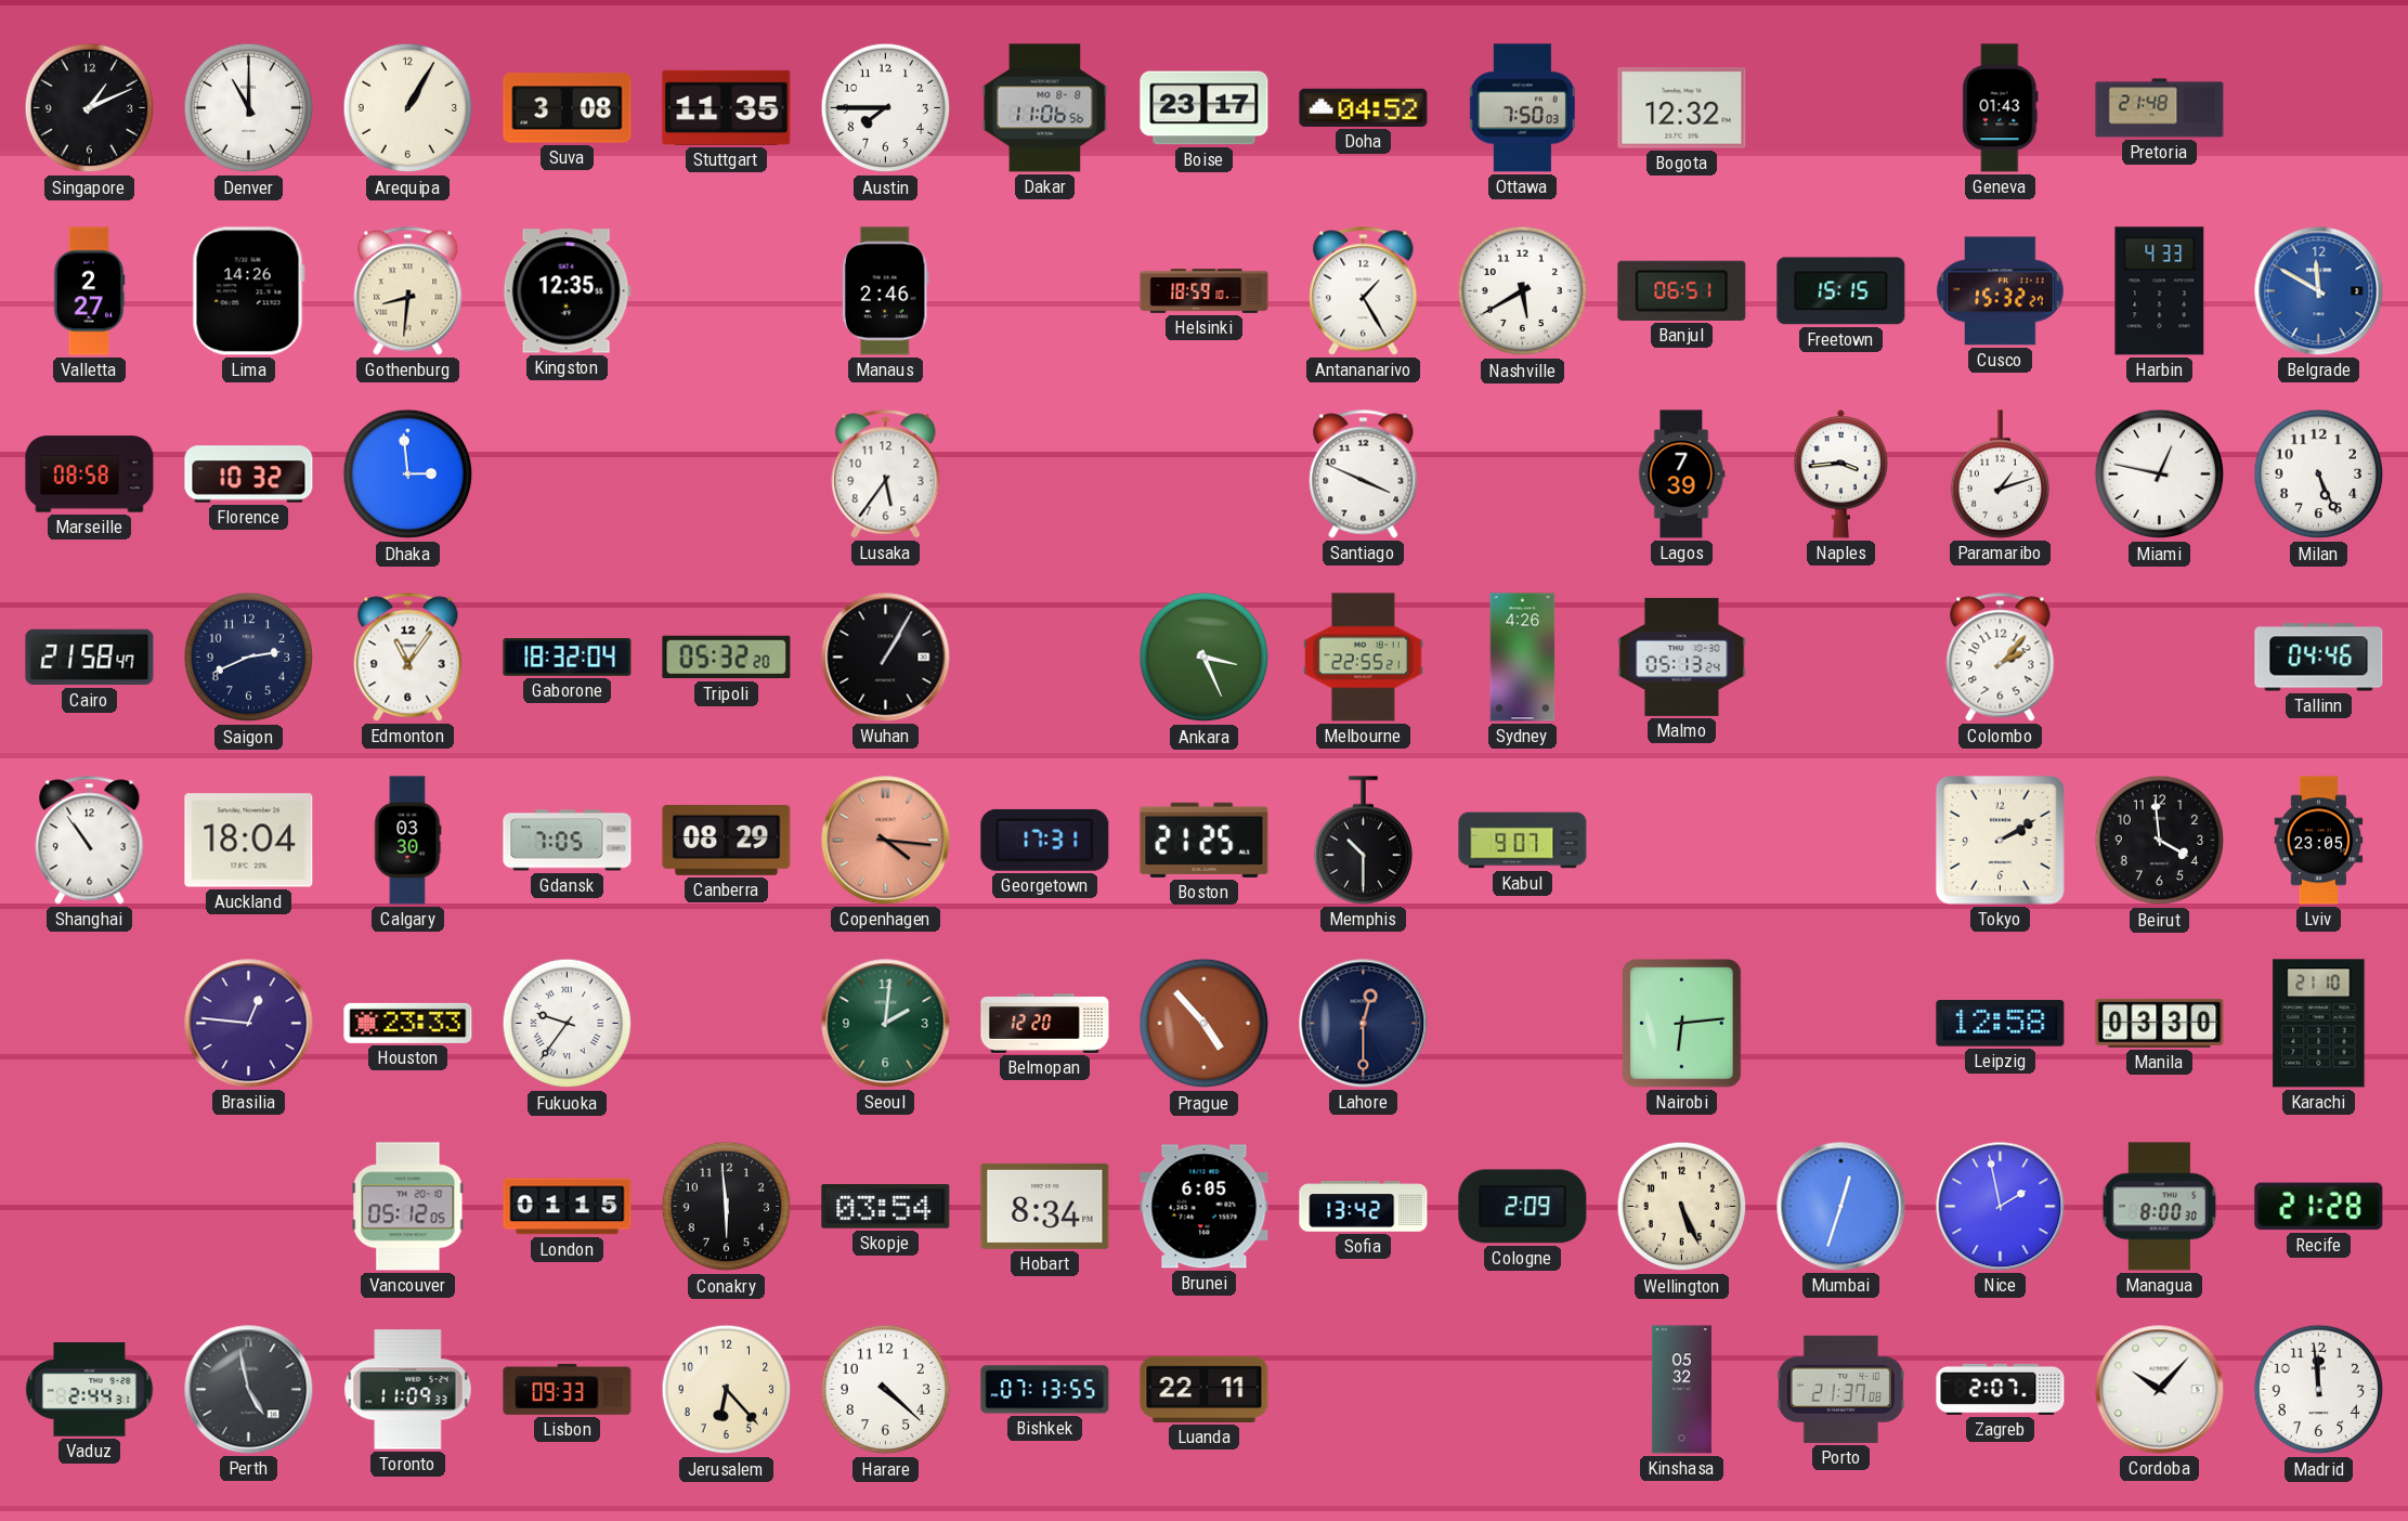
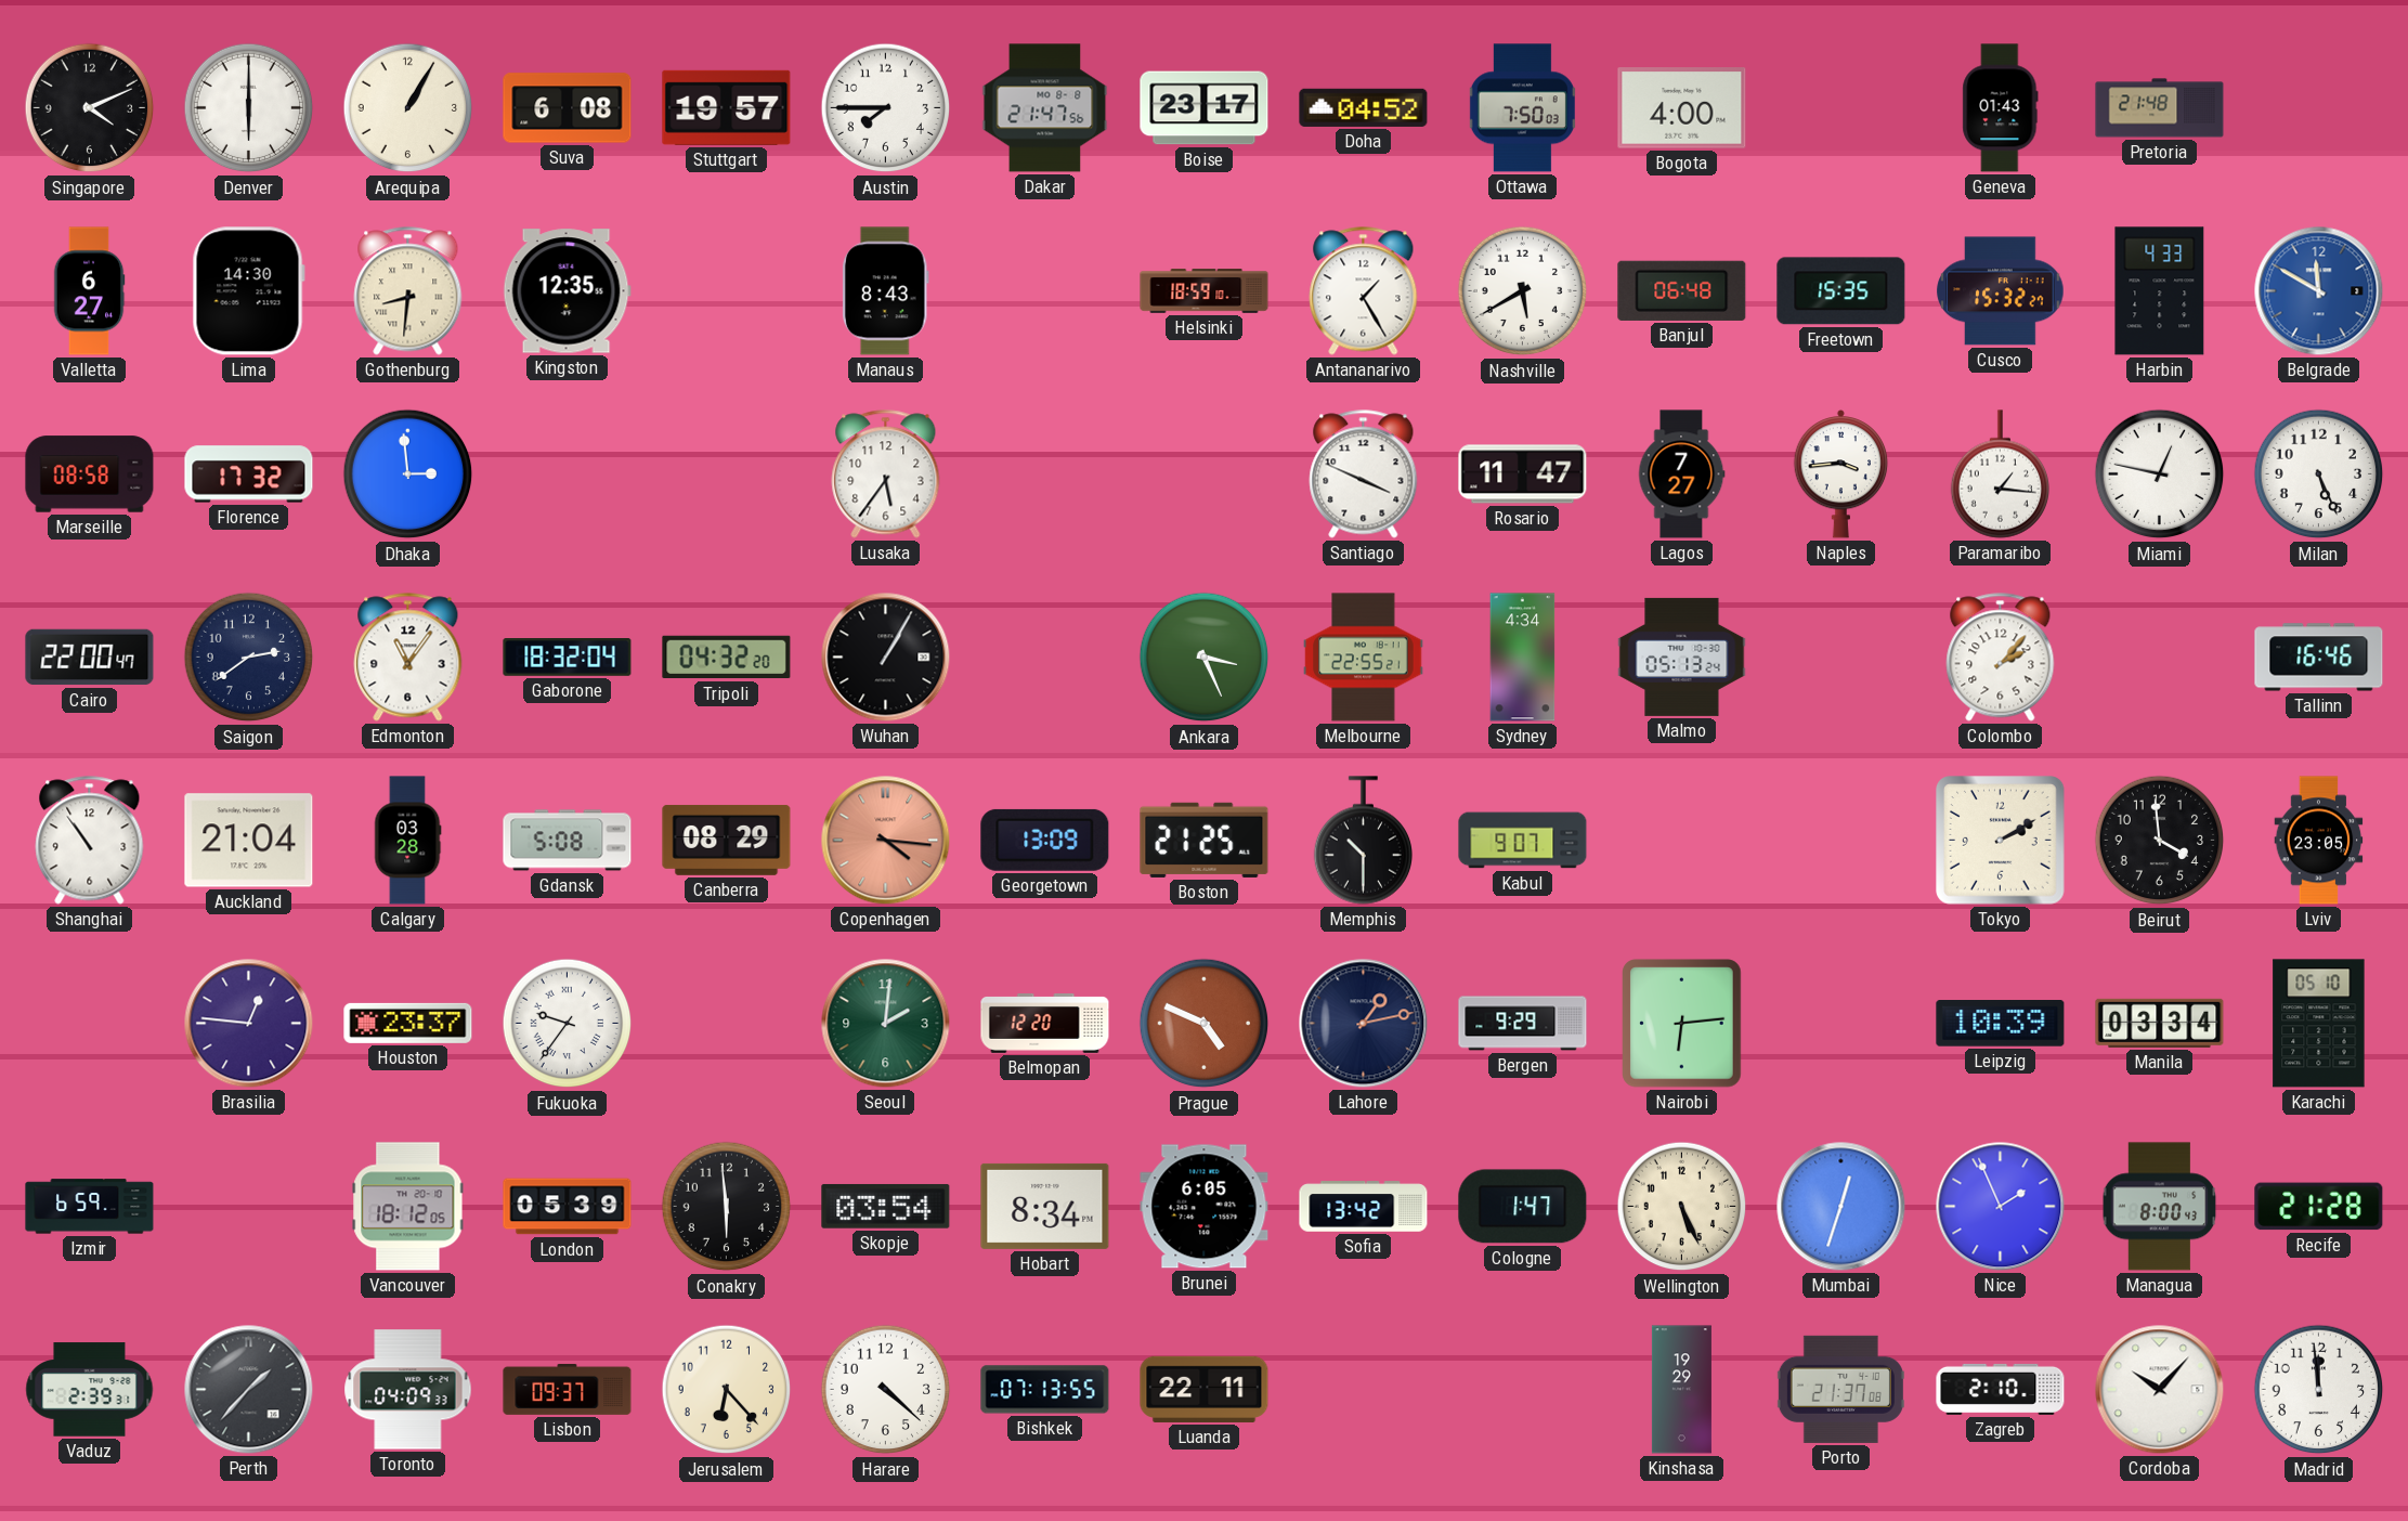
Singapore: 1:11 -> 4:11 (90, 108)
Denver: 11:00 -> 6:00 (249, 108)
Suva: 3:08 -> 6:08 (568, 108)
Stuttgart: 11:35 -> 19:57 (727, 107)
Dakar: 11:06 -> 21:47 (1045, 108)
Bogota: 12:32 -> 4:00 (1682, 108)
Valletta: 2:27 -> 6:27 (89, 291)
Lima: 14:26 -> 14:30 (248, 291)
Manaus: 2:46 -> 8:43 (885, 291)
Banjul: 06:51 -> 06:48 (1682, 290)
Freetown: 15:15 -> 15:35 (1841, 291)
Florence: 10:32 -> 17:32 (249, 474)
Rosario: none -> 11:47 (1523, 474)
Lagos: 7:39 -> 7:27 (1681, 474)
Paramaribo: 1:12 -> 1:16 (2000, 474)
Cairo: 21:58 -> 22:00 (90, 658)
Saigon: 2:41 -> 2:39 (249, 658)
Tripoli: 05:32 -> 04:32 (727, 658)
Sydney: 4:26 -> 4:34 (1523, 658)
Tallinn: 04:46 -> 16:46 (2319, 658)
Auckland: 18:04 -> 21:04 (249, 841)
Calgary: 03:30 -> 03:28 (407, 841)
Gdansk: 7:05 -> 5:08 (568, 841)
Georgetown: 17:31 -> 13:09 (1045, 840)
Houston: 23:33 -> 23:37 (408, 1023)
Prague: 4:53 -> 4:49 (1205, 1024)
Lahore: 12:30 -> 1:13 (1364, 1024)
Bergen: none -> 9:29 (1523, 1024)
Leipzig: 12:58 -> 10:39 (2001, 1024)
Manila: 03:30 -> 03:34 (2160, 1023)
Karachi: 21:10 -> 05:10 (2319, 1024)
Izmir: none -> 6:59 (90, 1207)
Vancouver: 05:12 -> 18:12 (408, 1207)
London: 01:15 -> 05:39 (568, 1207)
Cologne: 2:09 -> 1:47 (1523, 1207)
Nice: 1:58 -> 1:56 (2001, 1207)
Managua: 8:00:30 -> 8:00:43 (2160, 1207)
Vaduz: 2:44 -> 2:39 (90, 1390)
Perth: 4:58 -> 1:37 (249, 1390)
Toronto: 11:09 -> 04:09 (408, 1390)
Lisbon: 09:33 -> 09:37 (568, 1389)
Kinshasa: 05:32 -> 19:29 (1681, 1390)
Zagreb: 2:07 -> 2:10 (2001, 1389)
